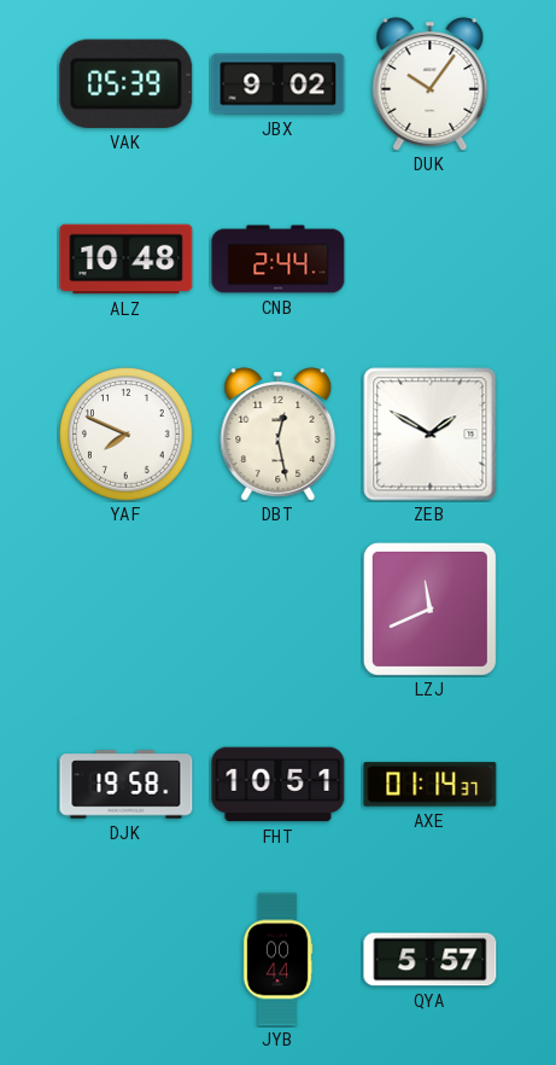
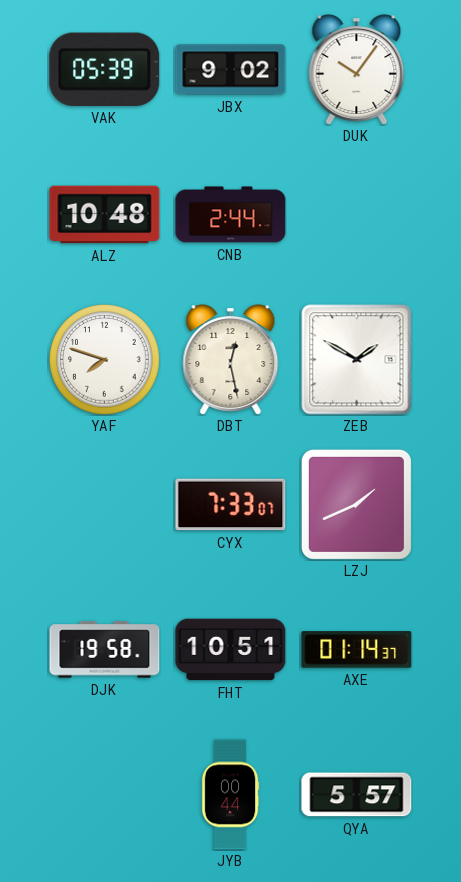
YAF: 7:49 -> 7:48 (105, 360)
CYX: none -> 7:33 (231, 505)
LZJ: 11:41 -> 1:41 (356, 504)
